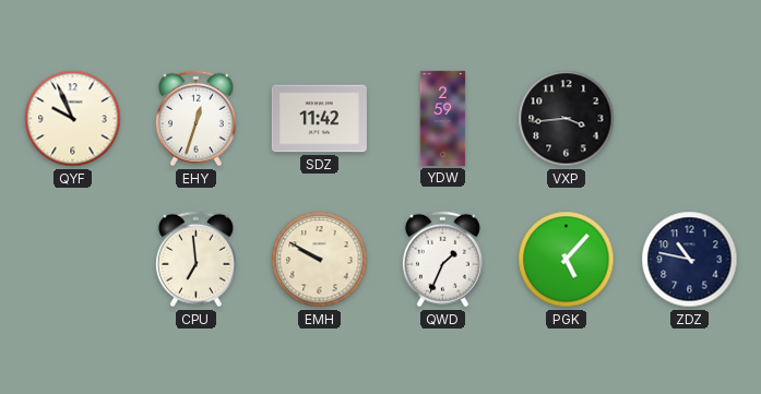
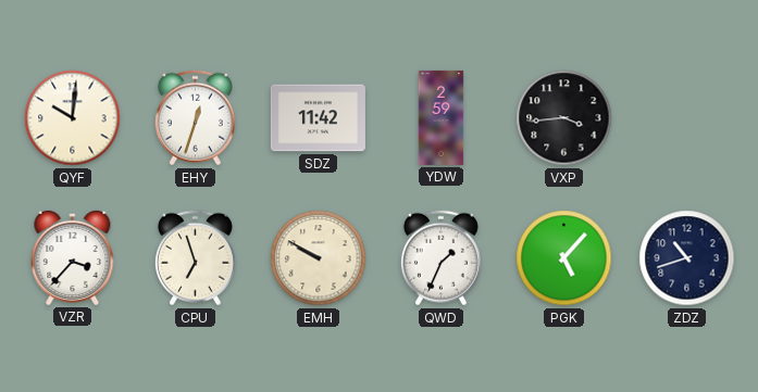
QYF: 9:56 -> 10:01 (73, 118)
VZR: none -> 3:37 (73, 257)
CPU: 6:59 -> 6:57 (195, 258)
ZDZ: 10:47 -> 10:42 (687, 258)
